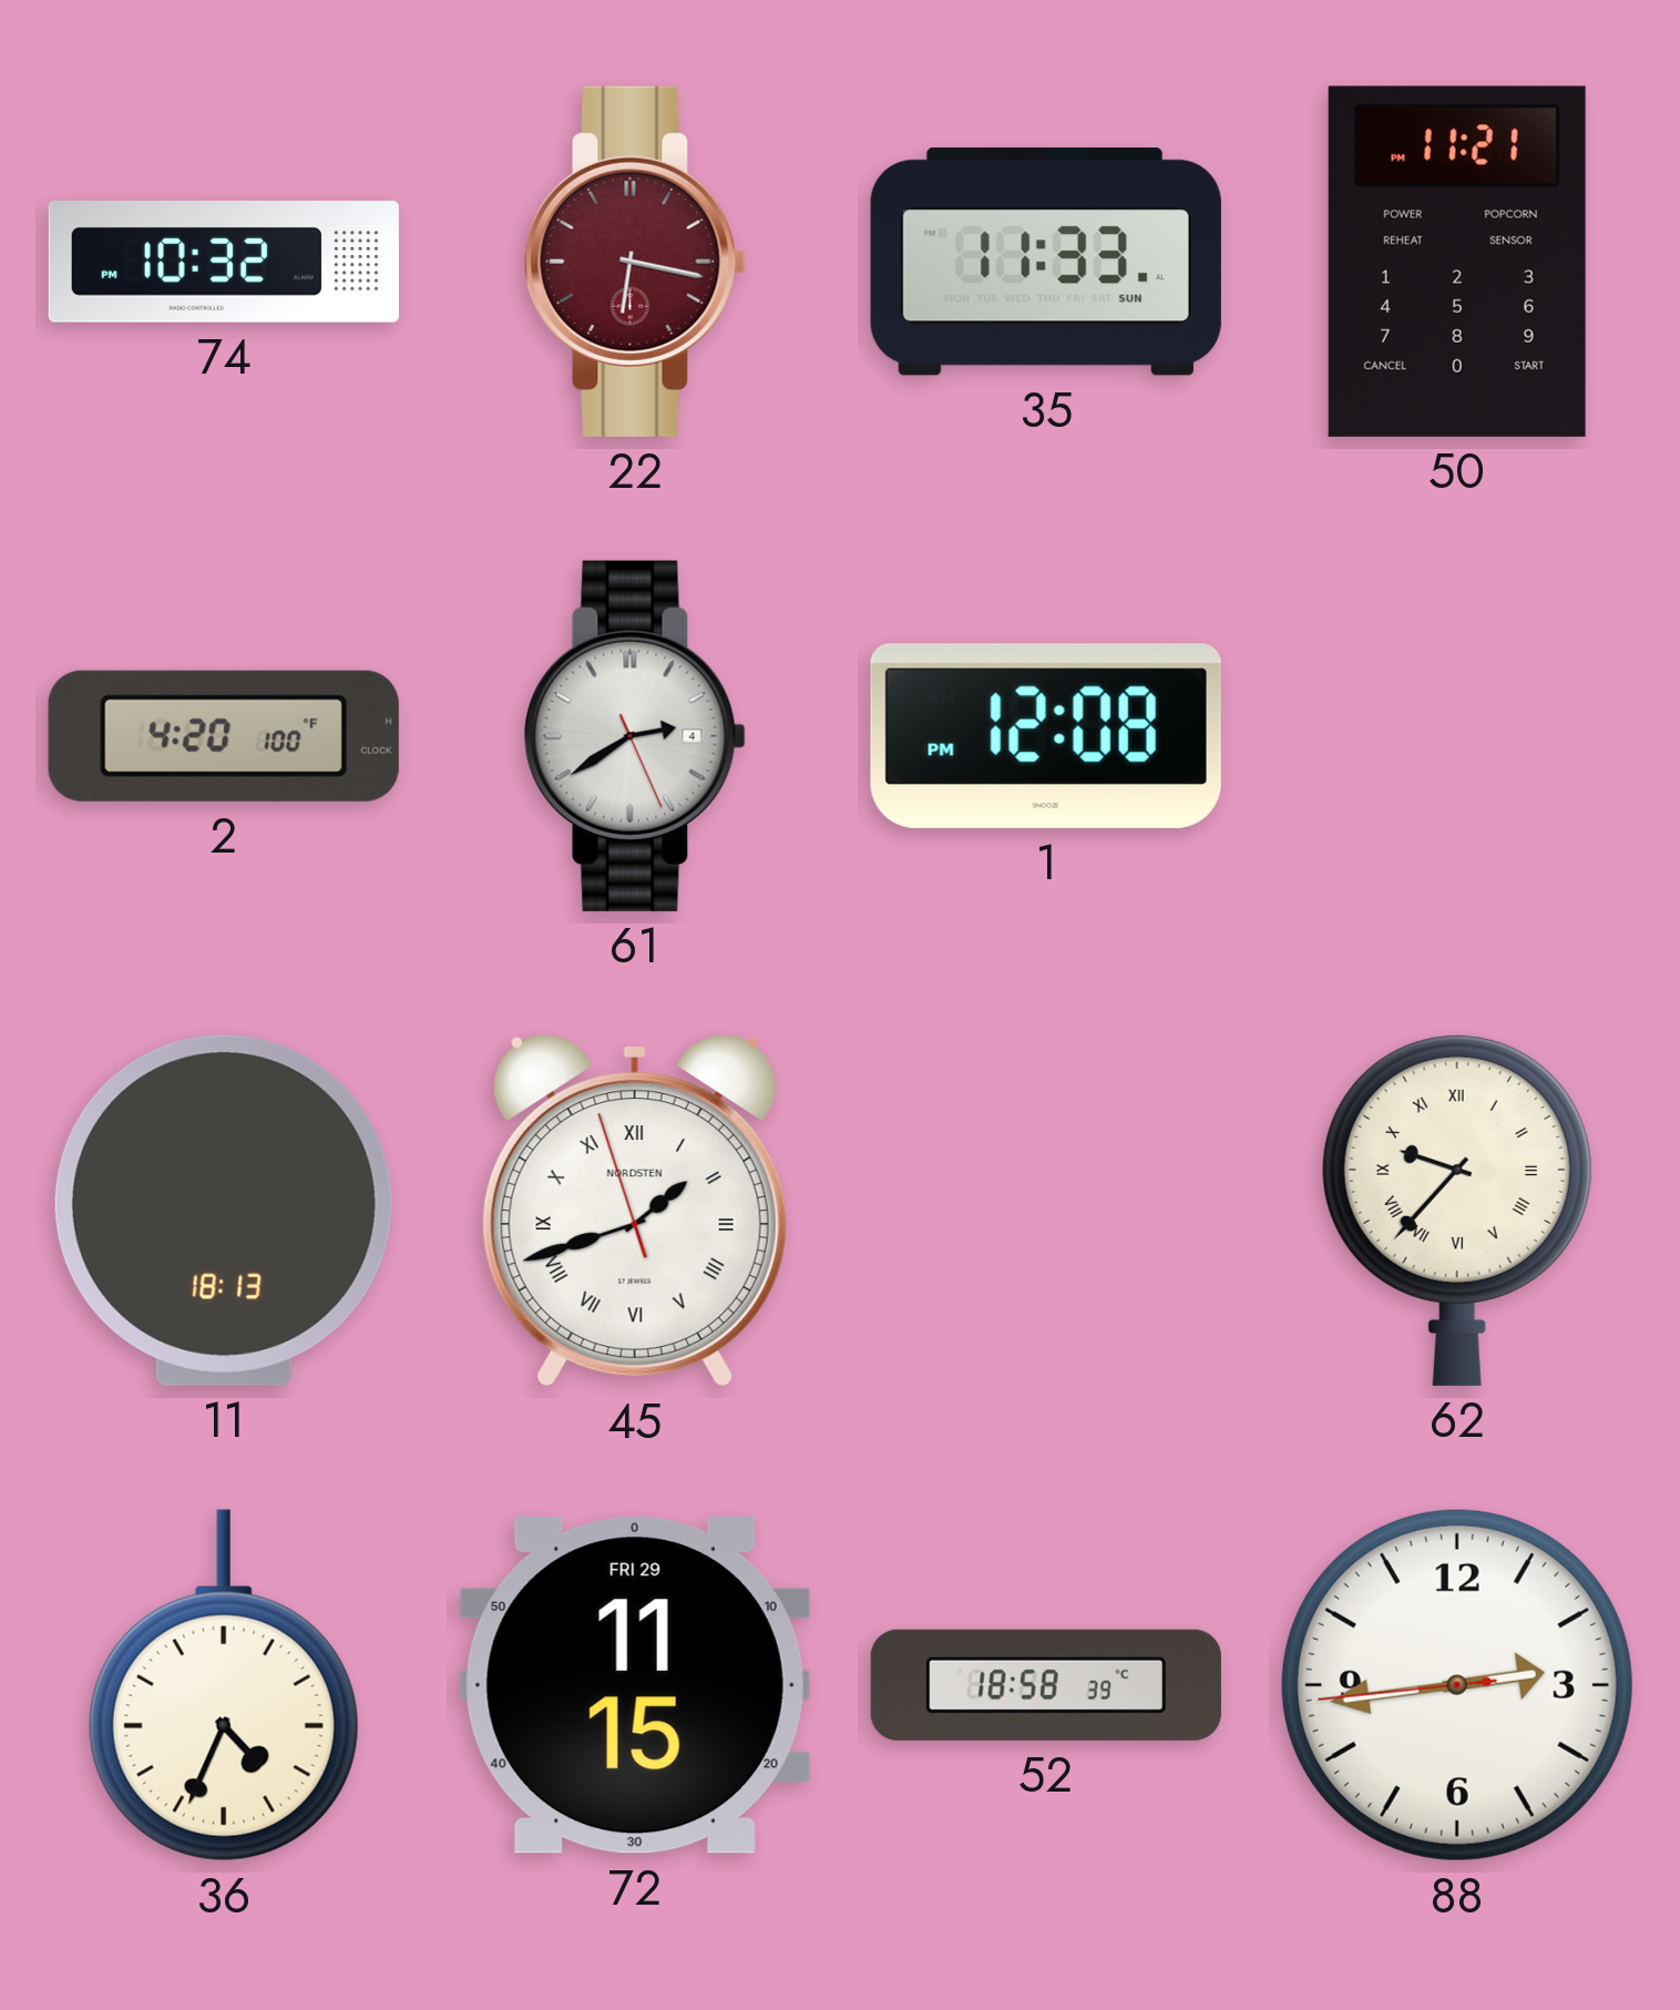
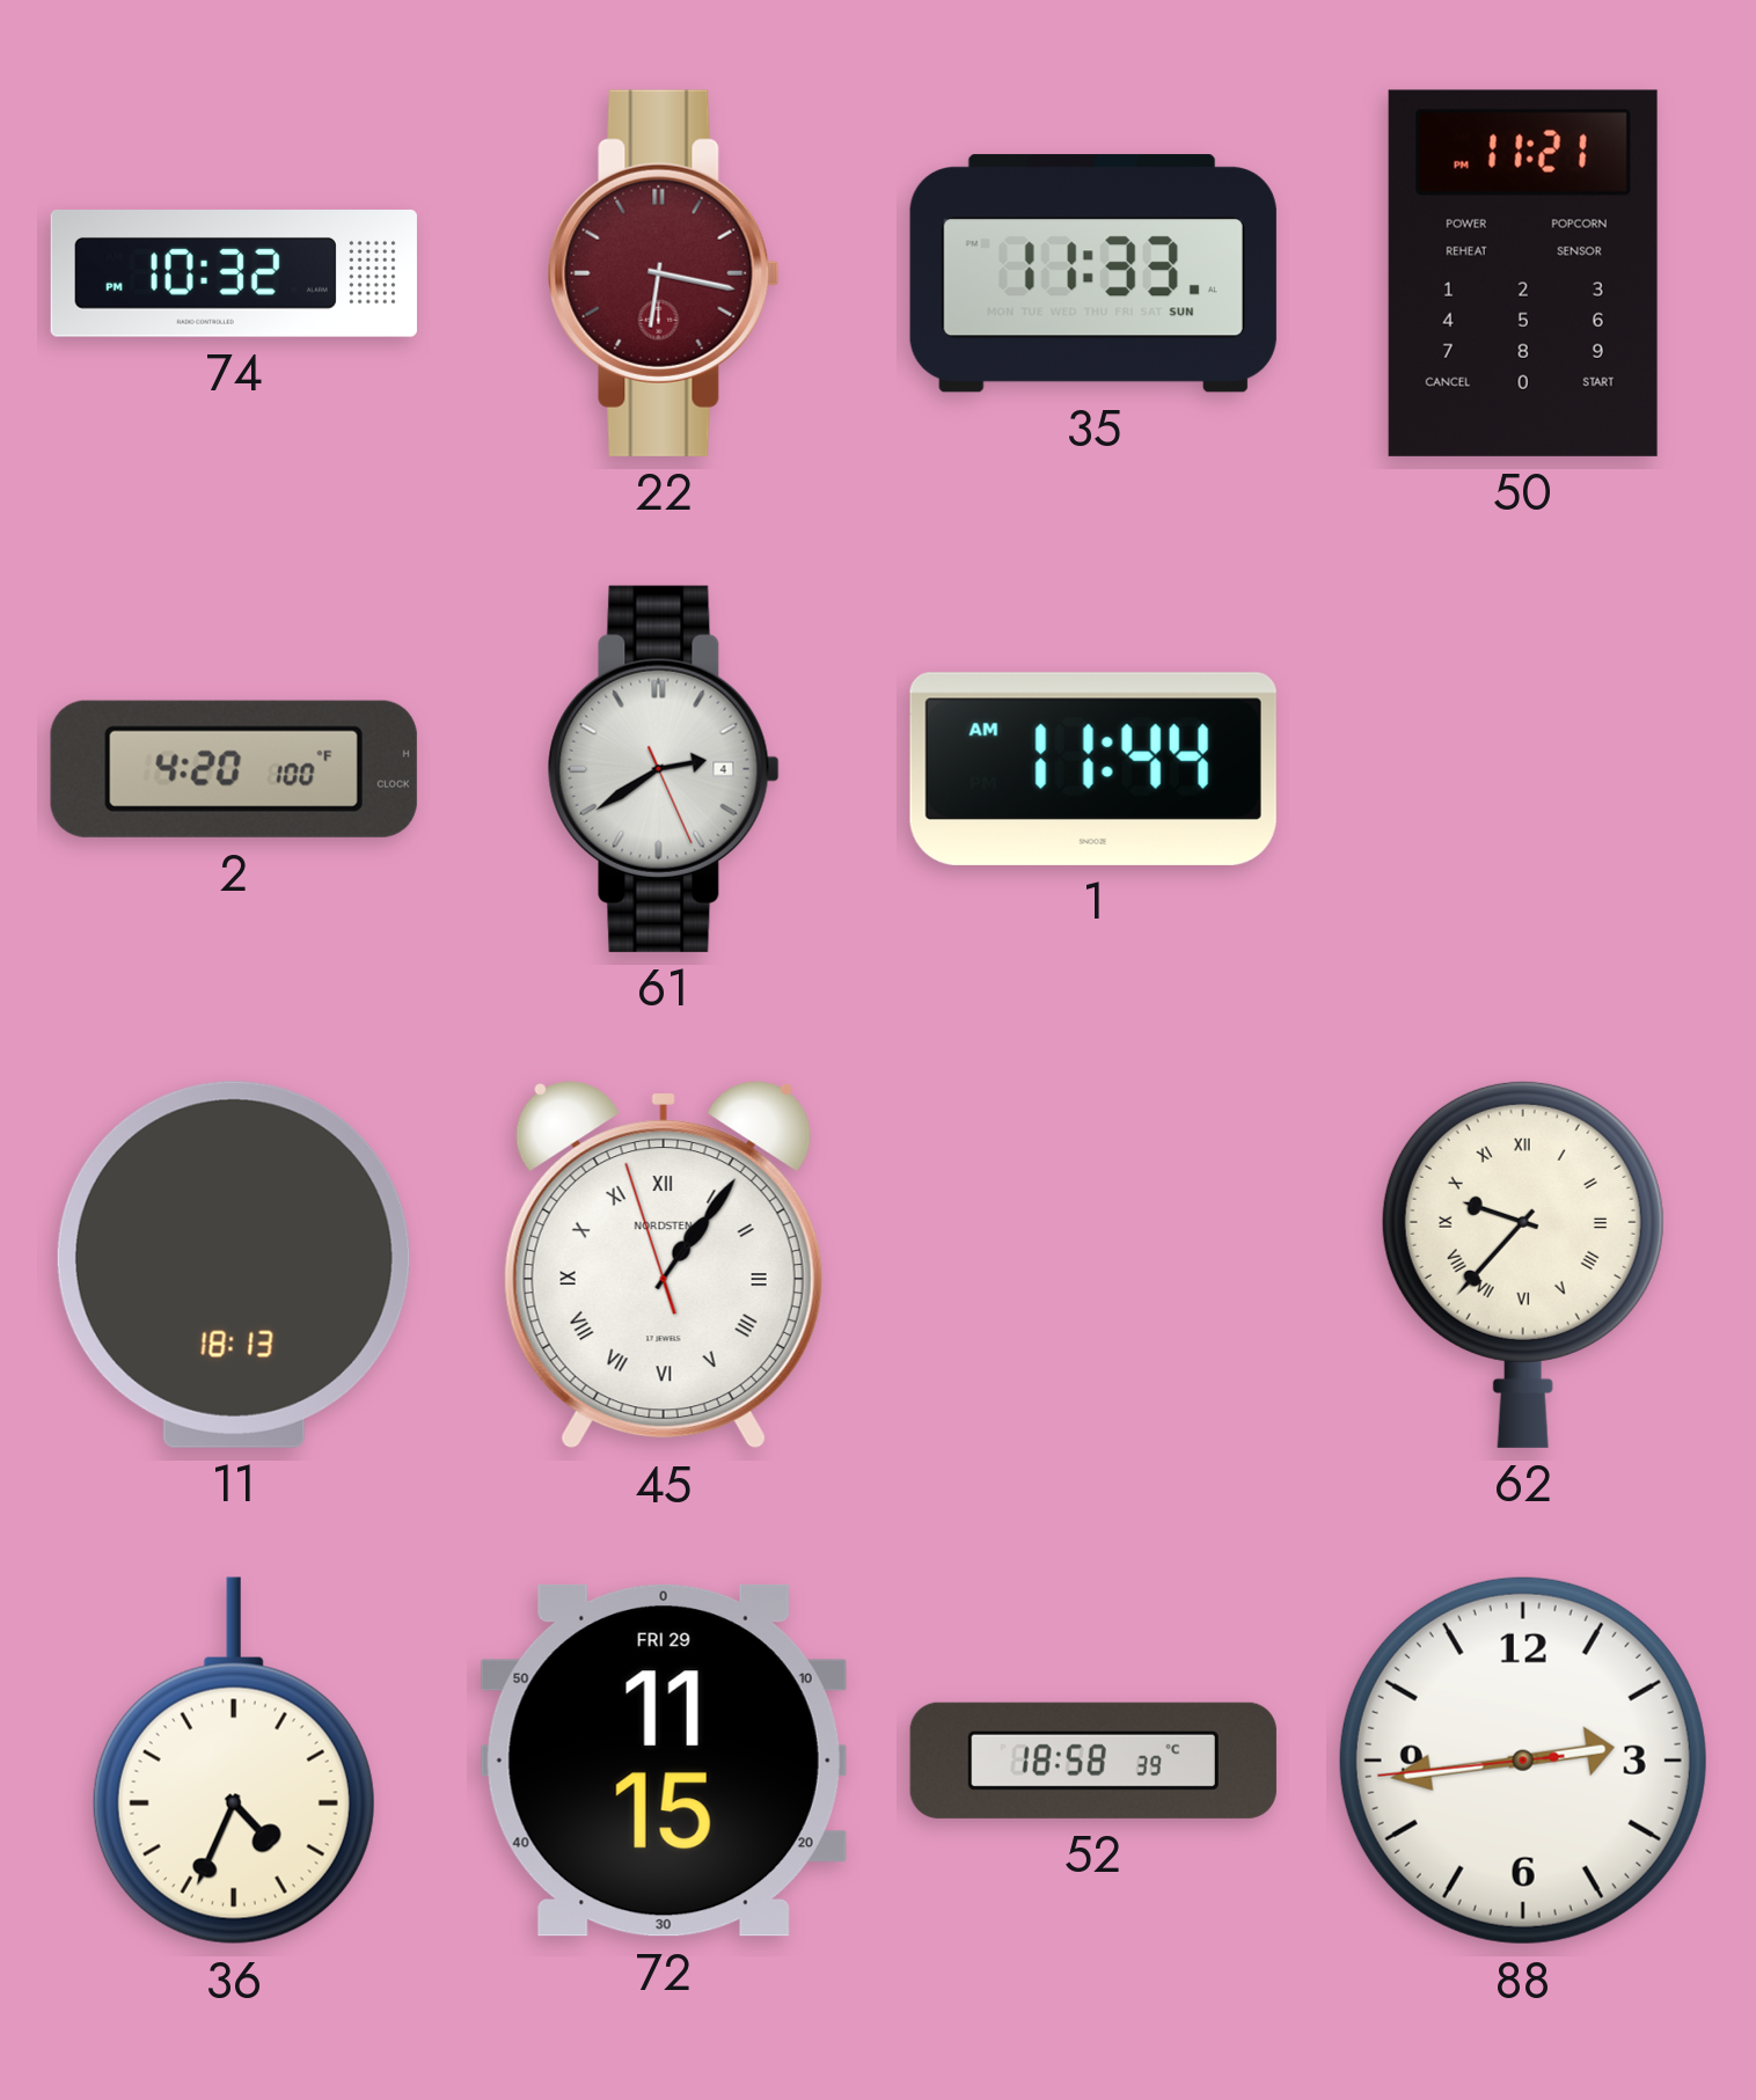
1: 12:08 -> 11:44 (1093, 769)
45: 1:41 -> 1:05 (664, 1266)
